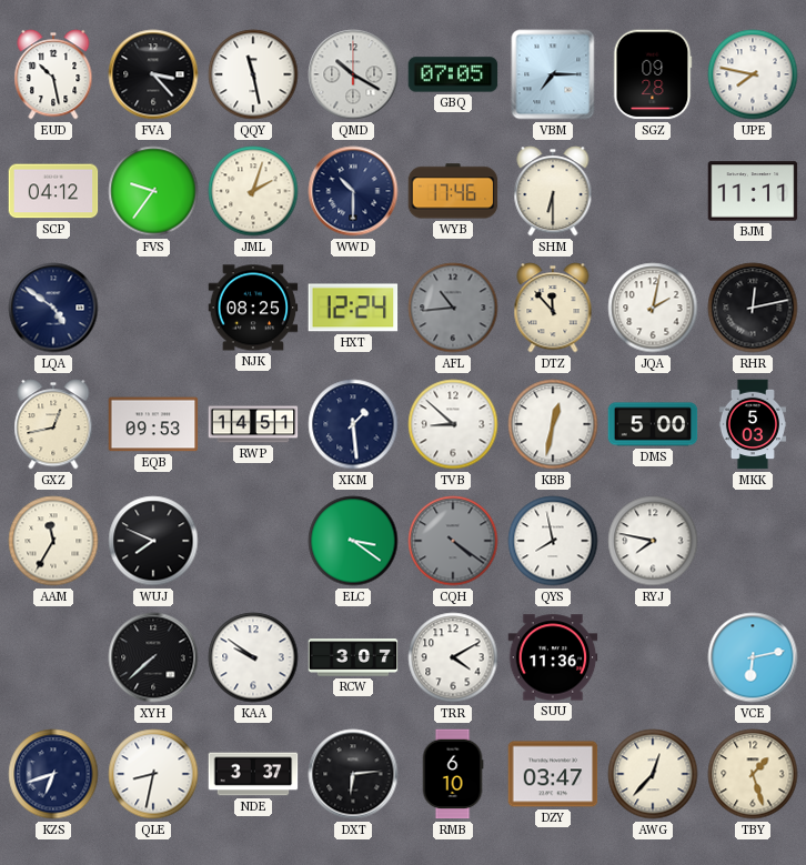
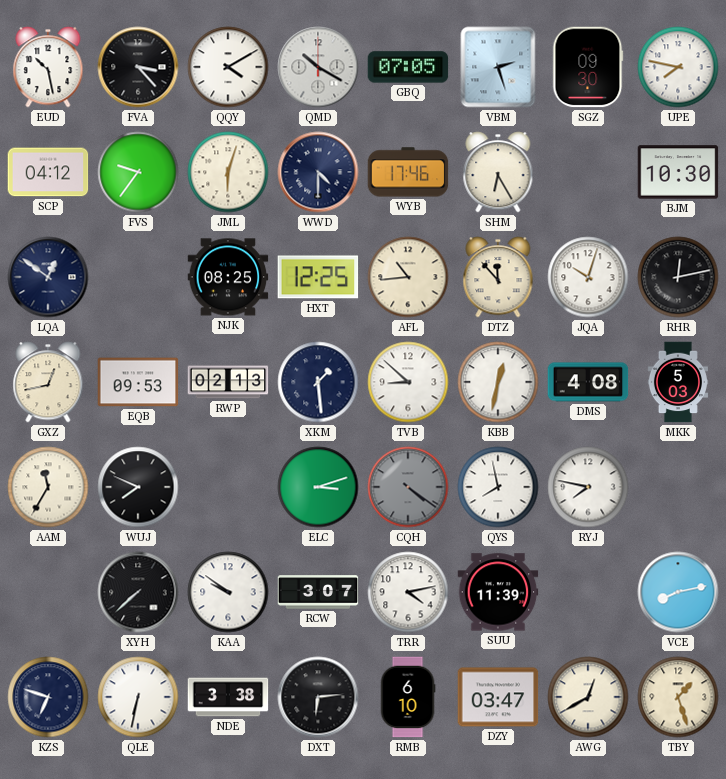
QQY: 11:28 -> 4:10 (228, 67)
VBM: 7:15 -> 2:27 (498, 67)
SGZ: 09:28 -> 09:30 (588, 67)
JML: 2:03 -> 6:03 (228, 172)
WWD: 10:30 -> 4:30 (318, 172)
SHM: 6:30 -> 6:25 (498, 172)
BJM: 11:11 -> 10:30 (678, 172)
LQA: 4:51 -> 12:51 (48, 277)
HXT: 12:24 -> 12:25 (318, 277)
AFL dial: grey -> cream (408, 277)
JQA: 2:02 -> 10:03 (588, 277)
RWP: 14:51 -> 02:13 (228, 382)
DMS: 5:00 -> 4:08 (588, 382)
ELC: 3:21 -> 3:12 (318, 487)
TRR: 4:10 -> 4:13 (408, 592)
SUU: 11:36 -> 11:39 (498, 592)
VCE: 6:13 -> 8:13 (678, 592)
KZS: 6:42 -> 6:48 (48, 697)
QLE: 8:32 -> 6:32 (138, 697)
NDE: 3:37 -> 3:38 (228, 697)
AWG: 12:37 -> 12:40 (588, 697)
